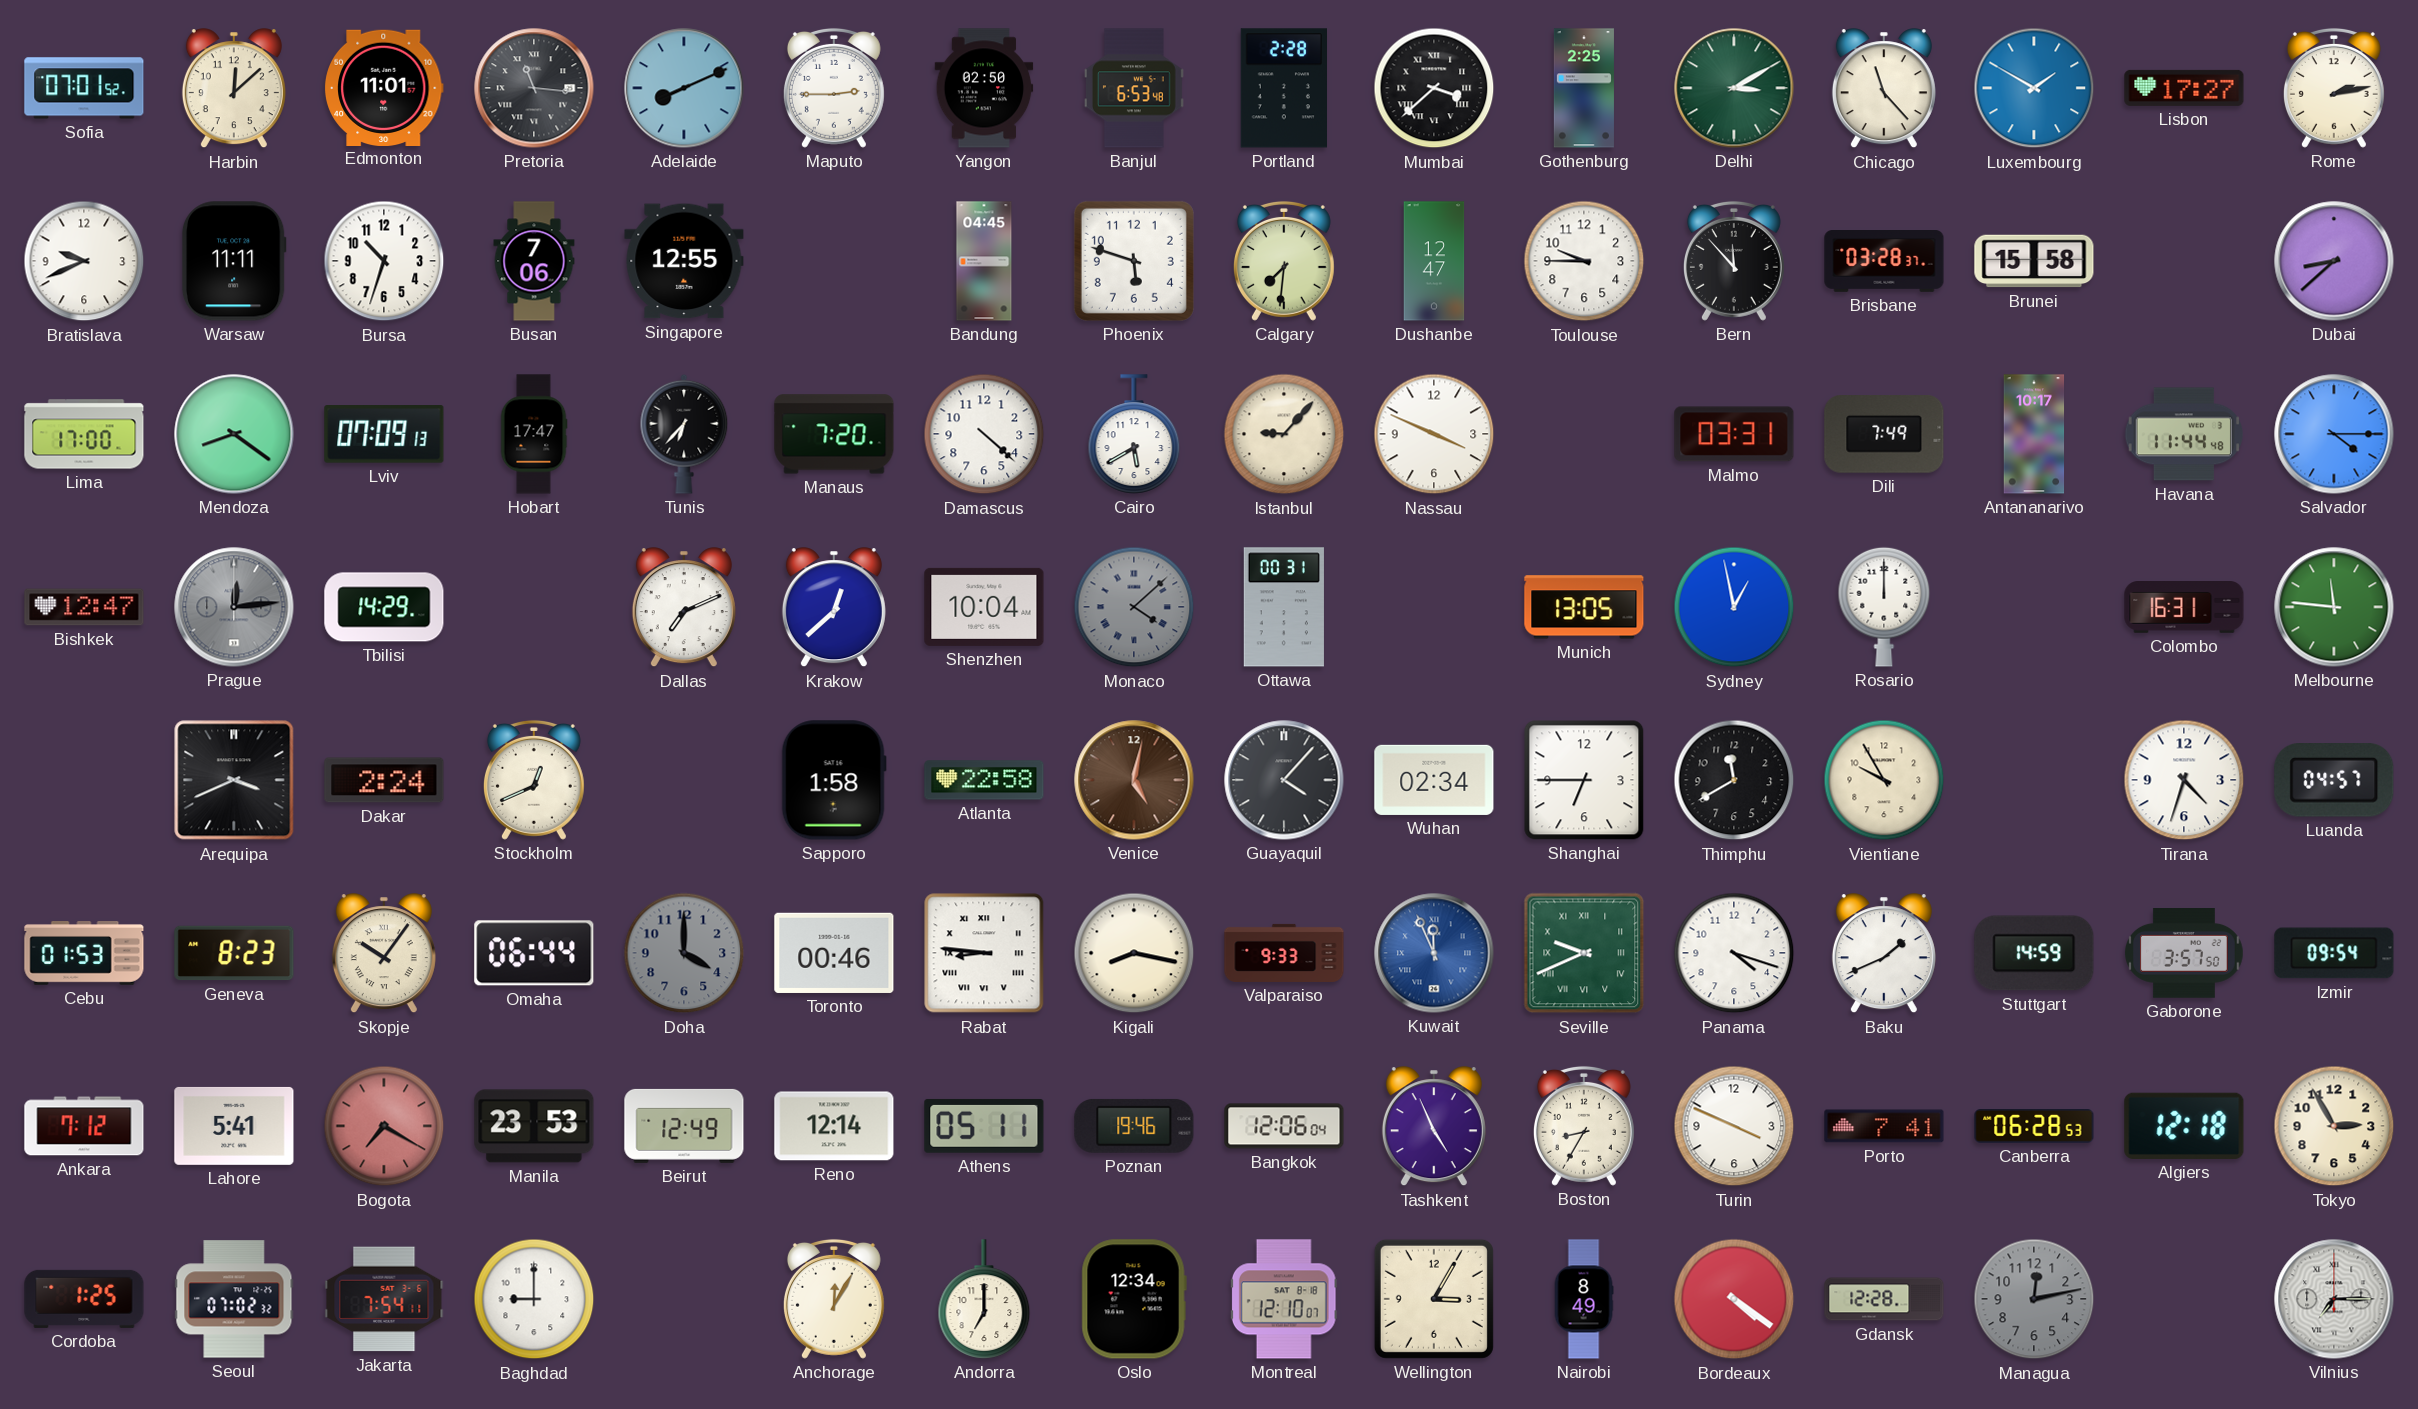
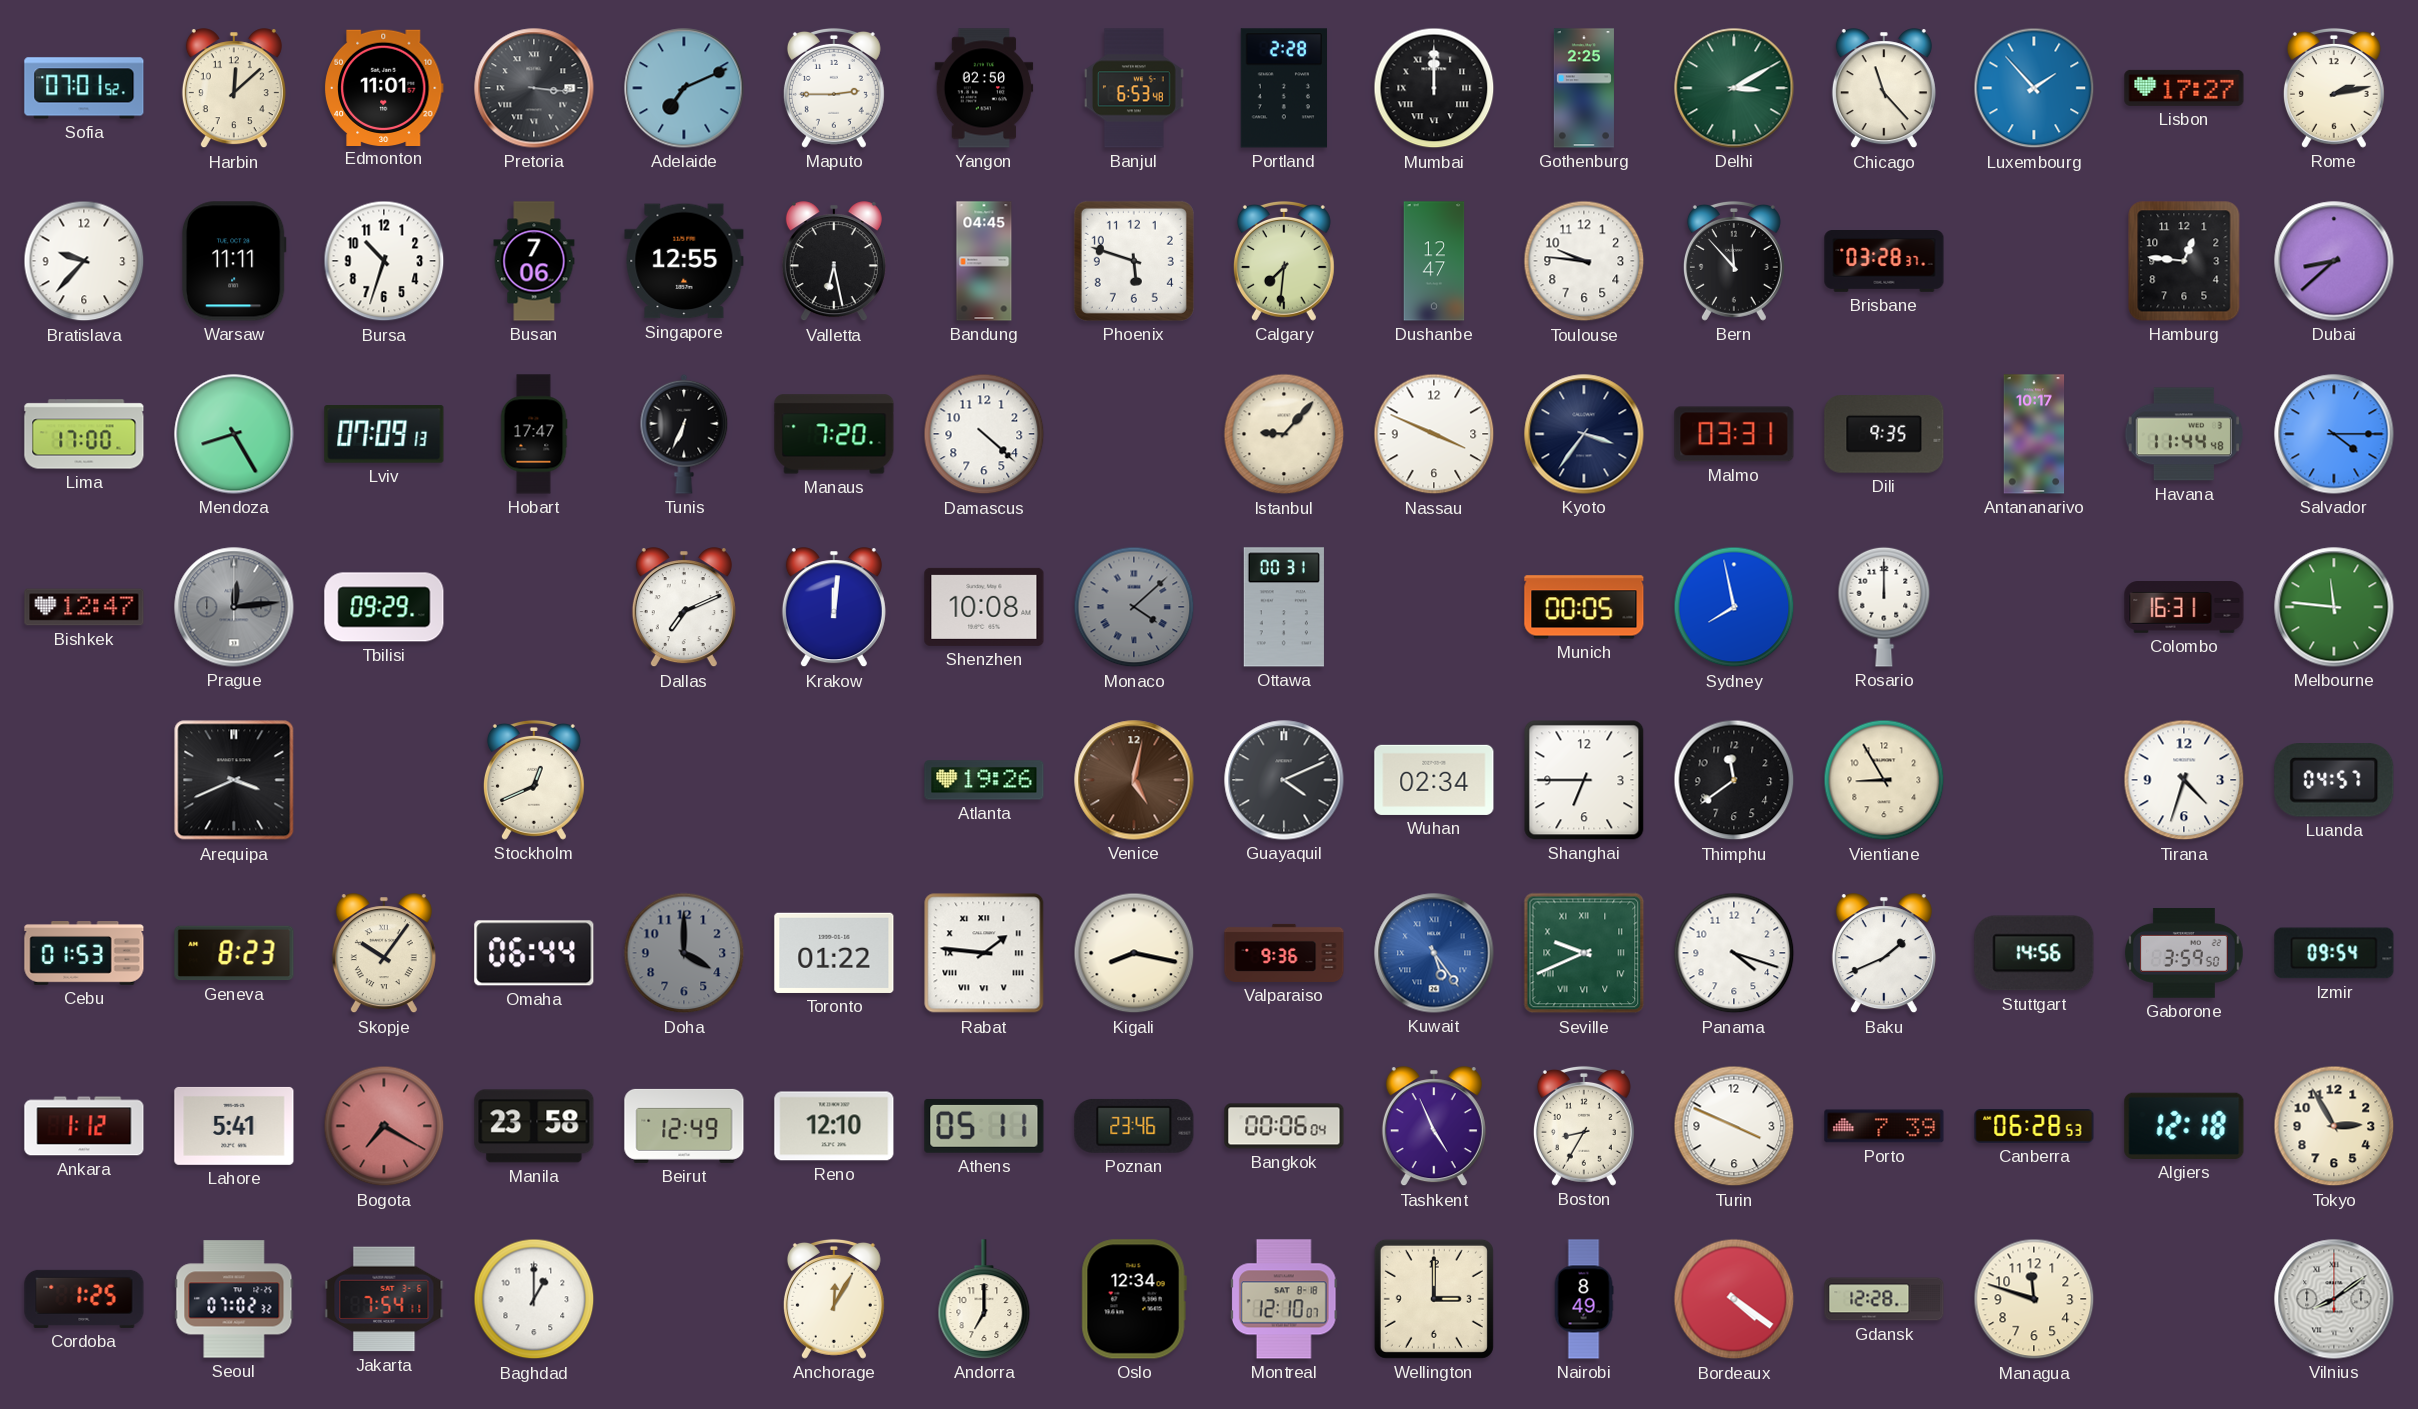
Pretoria: 11:16 -> 3:16 (534, 88)
Adelaide: 8:11 -> 7:11 (684, 88)
Mumbai: 3:38 -> 12:00 (1434, 88)
Luxembourg: 1:50 -> 1:53 (2034, 88)
Bratislava: 9:41 -> 9:37 (84, 261)
Valletta: none -> 6:28 (834, 262)
Toulouse: 9:45 -> 9:46 (1584, 261)
Brunei: 15:58 -> none (2034, 261)
Hamburg: none -> 12:46 (2184, 261)
Mendoza: 8:21 -> 8:25 (234, 434)
Tunis: 6:37 -> 6:34 (684, 434)
Cairo: 5:40 -> none (1134, 434)
Kyoto: none -> 3:36 (1584, 434)
Dili: 7:49 -> 9:35 (1884, 435)
Tbilisi: 14:29 -> 09:29 (384, 607)
Krakow: 12:38 -> 12:01 (834, 608)
Shenzhen: 10:04 -> 10:08 (984, 607)
Munich: 13:05 -> 00:05 (1584, 607)
Sydney: 12:58 -> 7:58 (1734, 607)
Dakar: 2:24 -> none (384, 780)
Sapporo: 1:58 -> none (834, 780)
Atlanta: 22:58 -> 19:26 (984, 780)
Guayaquil: 4:07 -> 4:11 (1284, 780)
Thimphu: 11:40 -> 11:39 (1734, 780)
Vientiane: 9:55 -> 8:55 (1884, 780)
Toronto: 00:46 -> 01:22 (834, 953)
Rabat: 8:46 -> 1:46 (984, 953)
Valparaiso: 9:33 -> 9:36 (1284, 953)
Kuwait: 11:56 -> 5:24 (1434, 953)
Stuttgart: 14:59 -> 14:56 (2034, 953)
Gaborone: 3:57 -> 3:59 (2185, 954)
Ankara: 7:12 -> 1:12 (84, 1126)
Manila: 23:53 -> 23:58 (534, 1126)
Reno: 12:14 -> 12:10 (834, 1126)
Poznan: 19:46 -> 23:46 (1134, 1126)
Bangkok: 12:06 -> 00:06 (1284, 1126)
Porto: 7:41 -> 7:39 (1884, 1126)
Baghdad: 9:00 -> 1:00 (534, 1299)
Wellington: 3:05 -> 3:00 (1434, 1299)
Managua: 12:13 -> 11:48 (2034, 1299)
Managua dial: grey -> cream (2034, 1299)
Vilnius: 7:15 -> 8:09 (2334, 1299)
